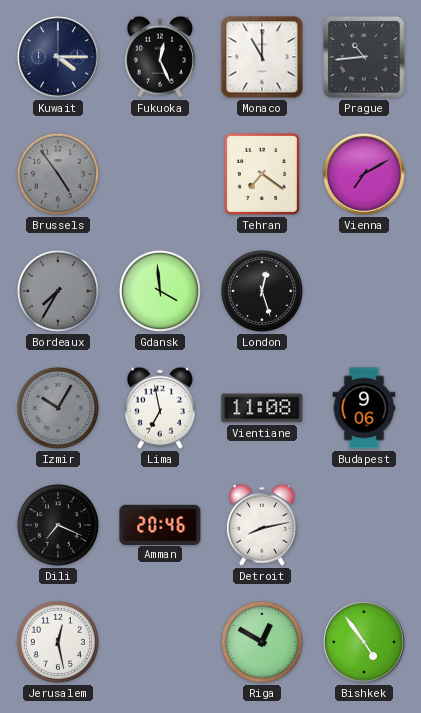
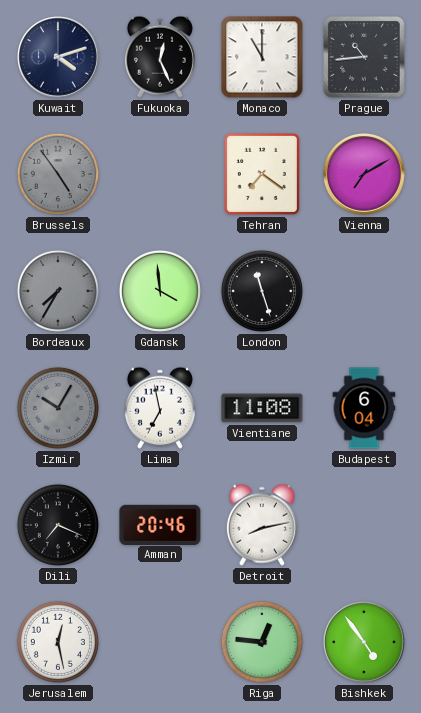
Kuwait: 4:15 -> 4:12 (59, 58)
London: 12:27 -> 11:27 (262, 291)
Budapest: 9:06 -> 6:04 (364, 408)
Riga: 12:50 -> 12:46 (262, 642)
